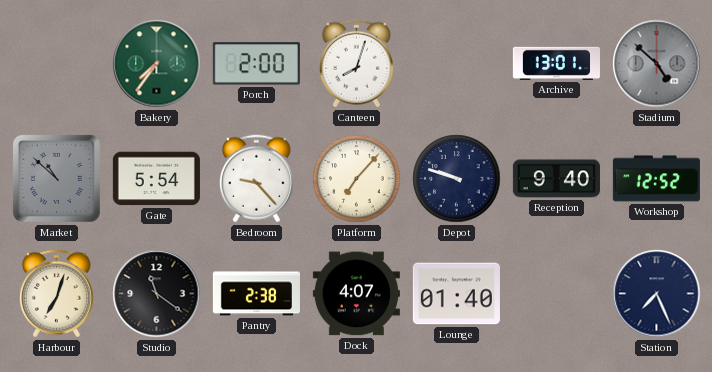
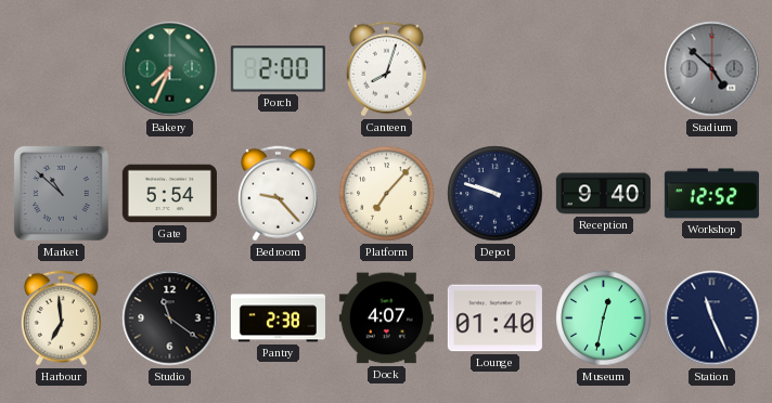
Bakery: 7:36 -> 7:34 (170, 69)
Archive: 13:01 -> none (556, 63)
Harbour: 7:03 -> 6:59 (61, 318)
Museum: none -> 12:32 (604, 318)
Station: 7:26 -> 11:26 (712, 318)
